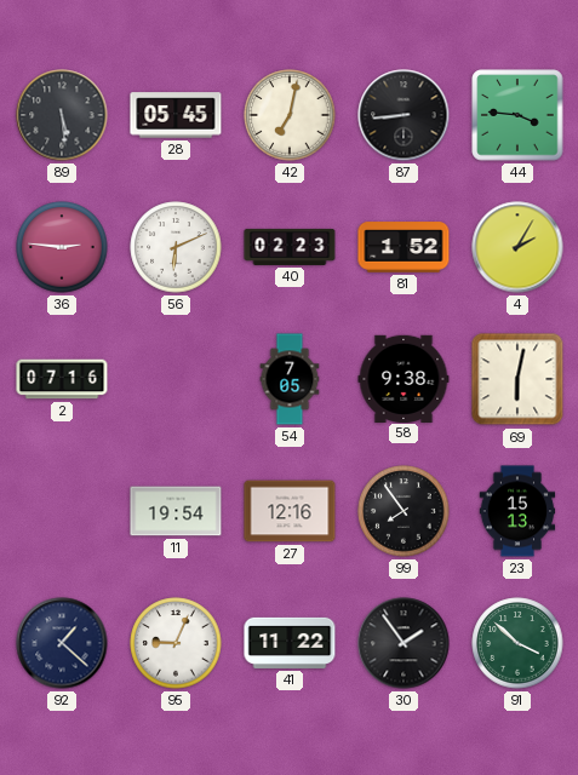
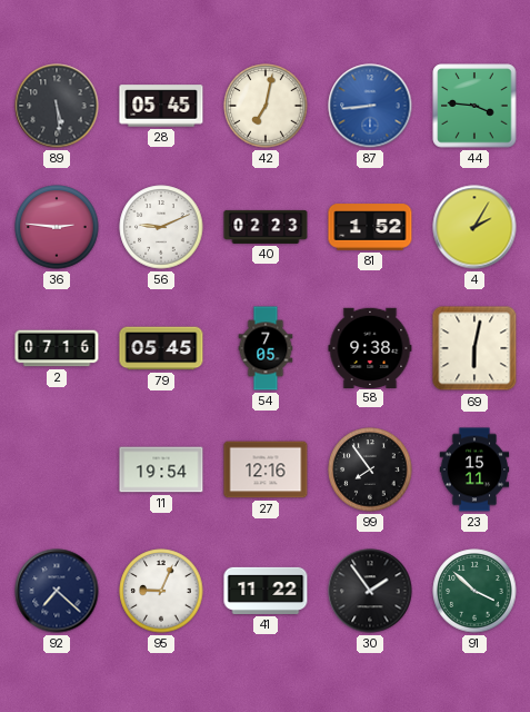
87 dial: black -> blue (370, 106)
56: 6:11 -> 9:11 (161, 227)
79: none -> 05:45 (161, 348)
23: 15:13 -> 15:11 (474, 469)
92: 1:22 -> 7:22 (57, 591)
